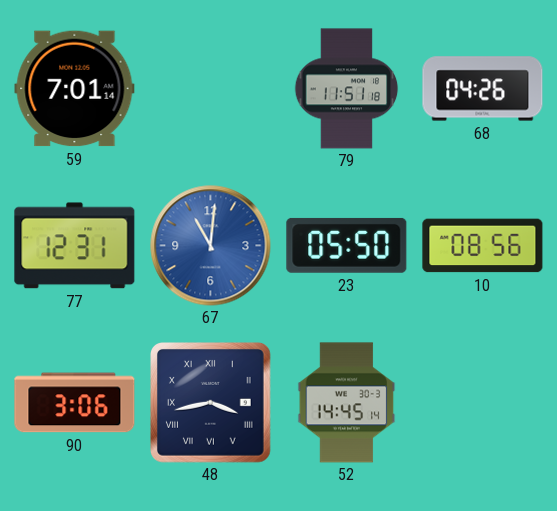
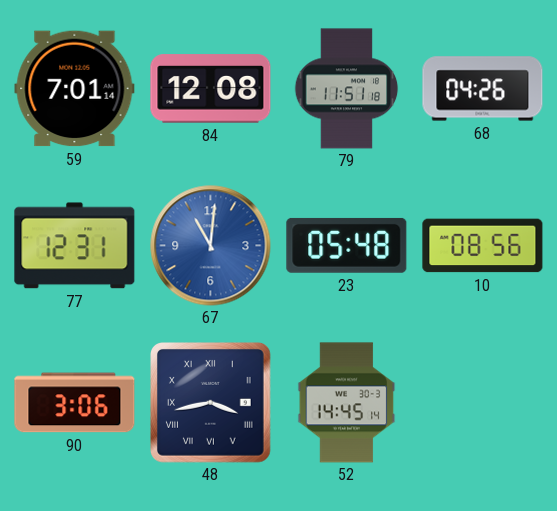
84: none -> 12:08 (211, 89)
23: 05:50 -> 05:48 (347, 245)
